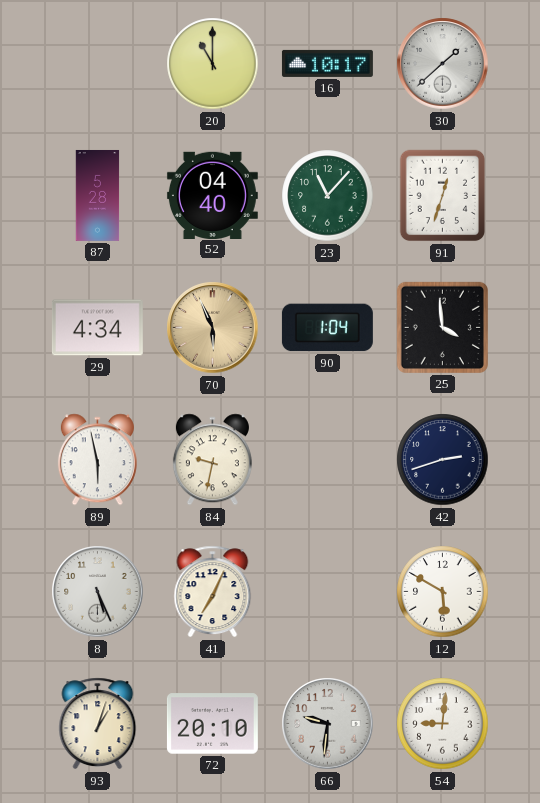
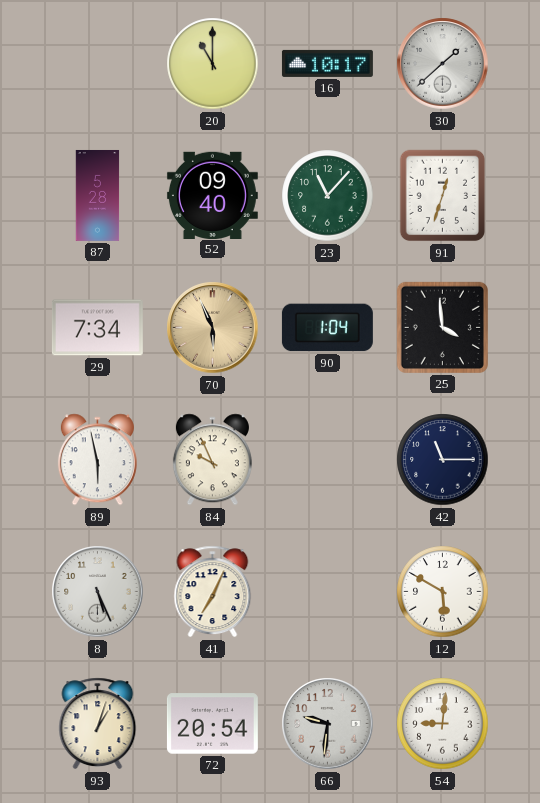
52: 04:40 -> 09:40 (212, 195)
29: 4:34 -> 7:34 (97, 328)
84: 9:32 -> 9:56 (212, 460)
42: 2:42 -> 11:15 (443, 460)
72: 20:10 -> 20:54 (212, 724)
